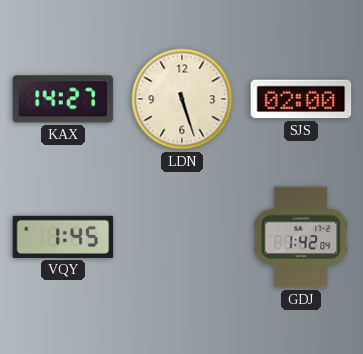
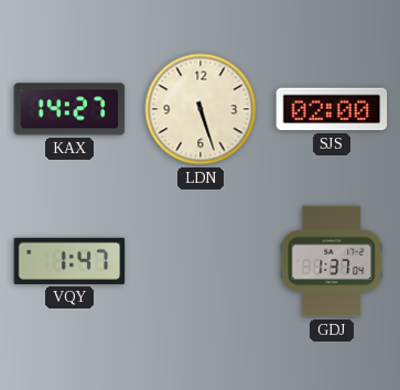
VQY: 1:45 -> 1:47 (69, 261)
GDJ: 1:42 -> 1:37 (332, 261)
